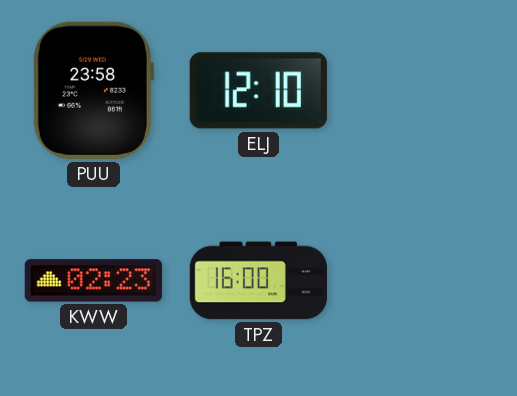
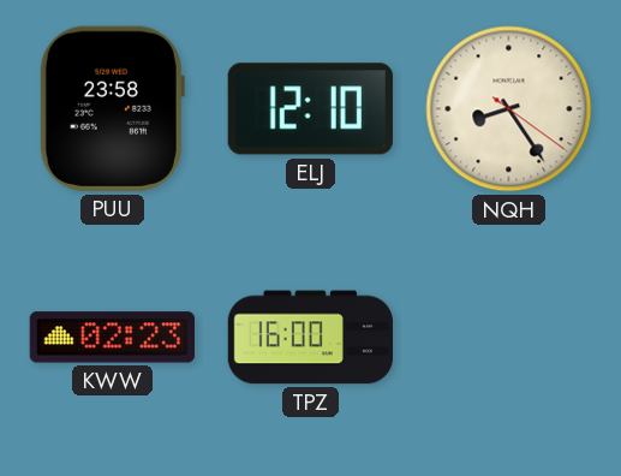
NQH: none -> 8:24 (509, 109)
